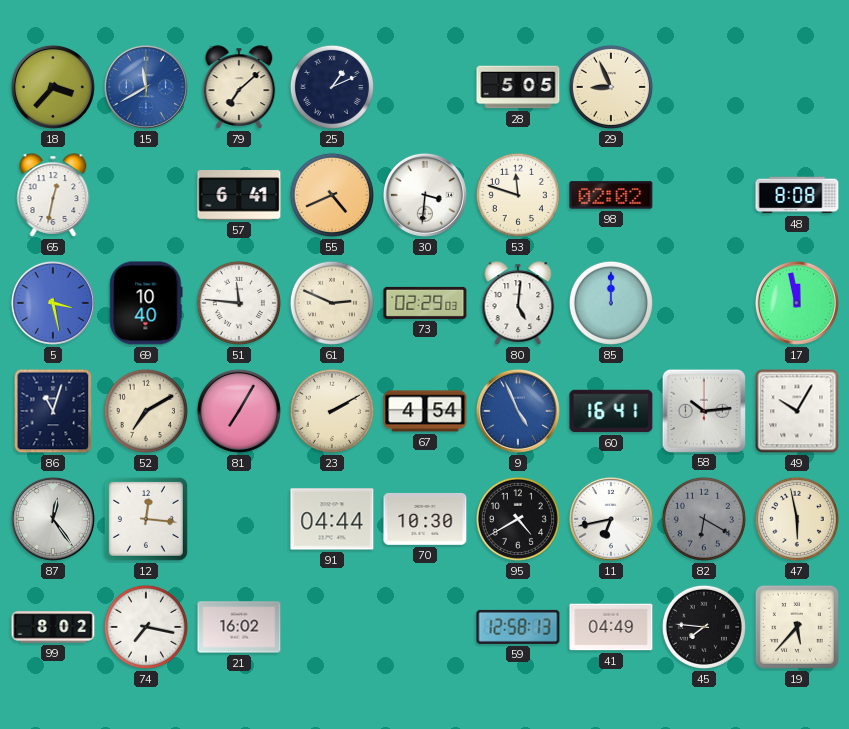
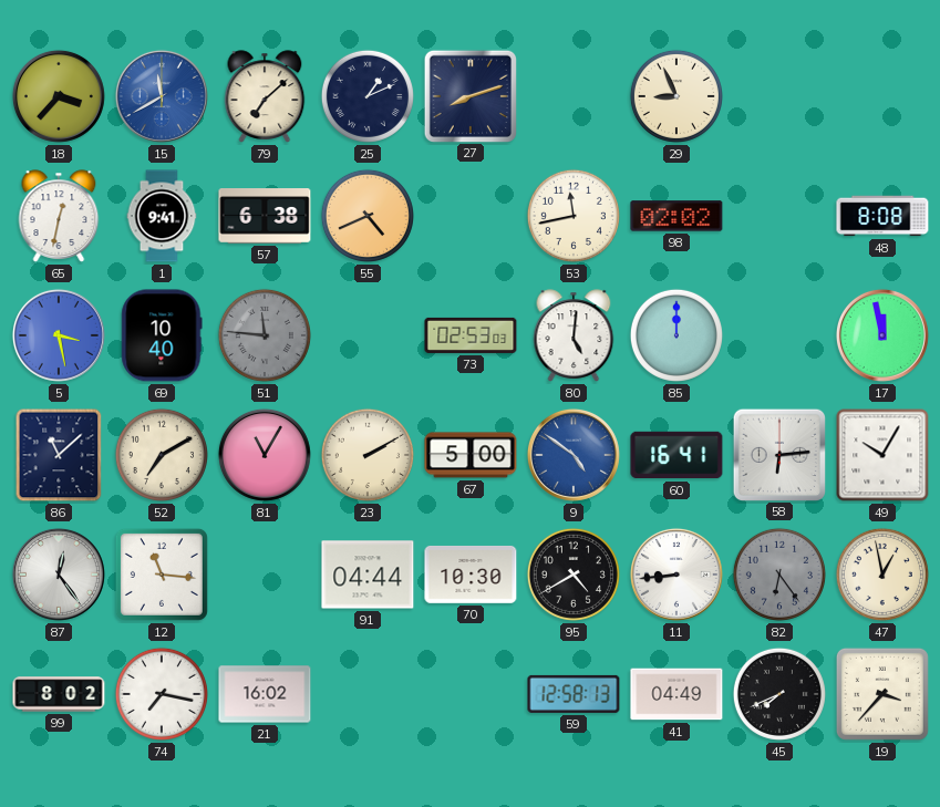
27: none -> 8:12 (469, 95)
28: 5:05 -> none (518, 87)
1: none -> 9:41 (162, 216)
57: 6:41 -> 6:38 (265, 217)
30: 3:31 -> none (425, 195)
53: 11:48 -> 11:43 (574, 216)
51 dial: white -> grey (265, 335)
61: 2:49 -> none (332, 303)
73: 02:29 -> 02:53 (471, 335)
86: 11:03 -> 11:08 (59, 455)
81: 7:05 -> 11:05 (265, 455)
67: 4:54 -> 5:00 (471, 455)
9: 4:56 -> 4:51 (574, 455)
58: 10:14 -> 6:14 (778, 454)
12: 12:16 -> 11:16 (162, 575)
11: 6:43 -> 8:44 (676, 575)
82: 6:20 -> 6:24 (779, 575)
47: 5:58 -> 12:58 (882, 575)
45: 7:46 -> 7:41 (779, 694)
19: 5:37 -> 3:37 (882, 694)
